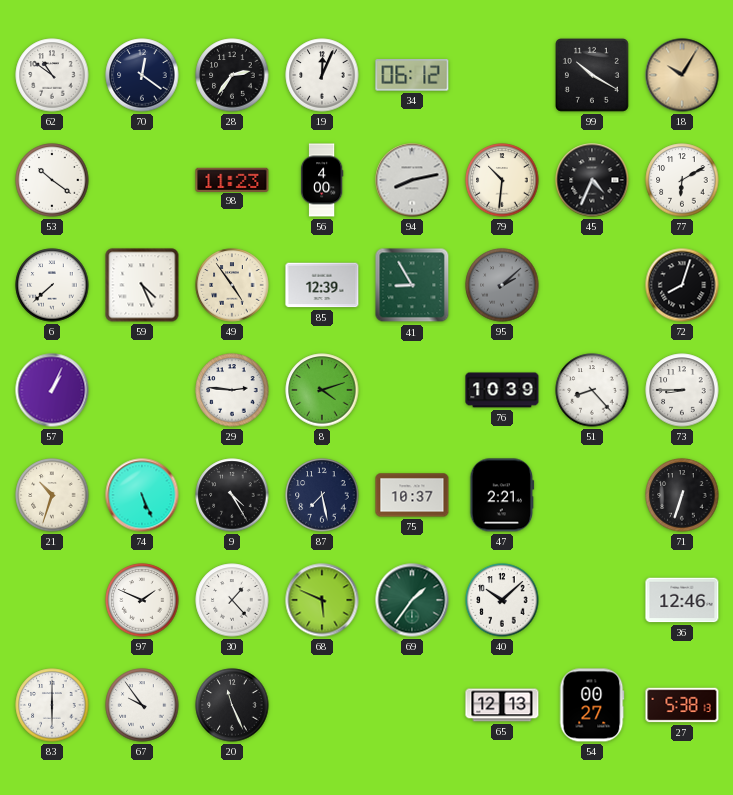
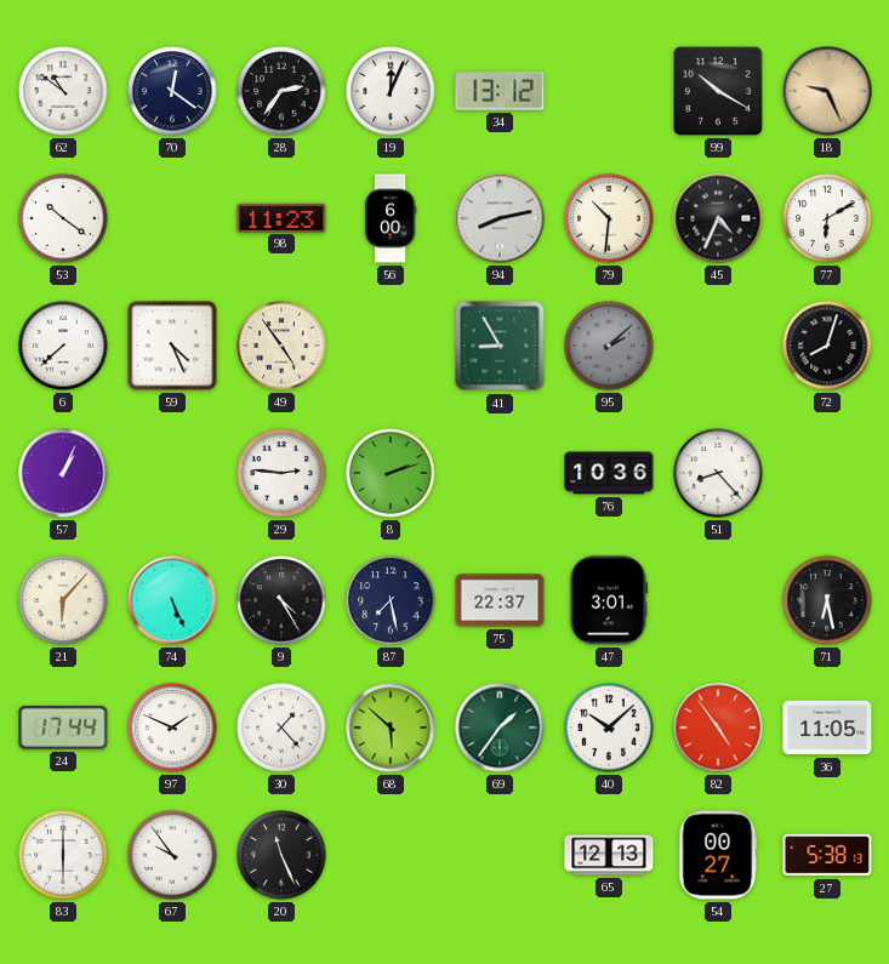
34: 06:12 -> 13:12 (500, 91)
18: 10:05 -> 9:26 (827, 91)
56: 4:00 -> 6:00 (391, 218)
85: 12:39 -> none (322, 285)
8: 4:12 -> 2:12 (391, 473)
76: 10:39 -> 10:36 (609, 473)
73: 8:45 -> none (682, 390)
21: 10:33 -> 6:07 (63, 600)
75: 10:37 -> 22:37 (500, 600)
47: 2:21 -> 3:01 (609, 600)
71: 6:33 -> 6:28 (827, 600)
24: none -> 17:44 (63, 728)
68: 5:49 -> 5:52 (391, 728)
82: none -> 4:54 (718, 728)
36: 12:46 -> 11:05 (827, 728)
